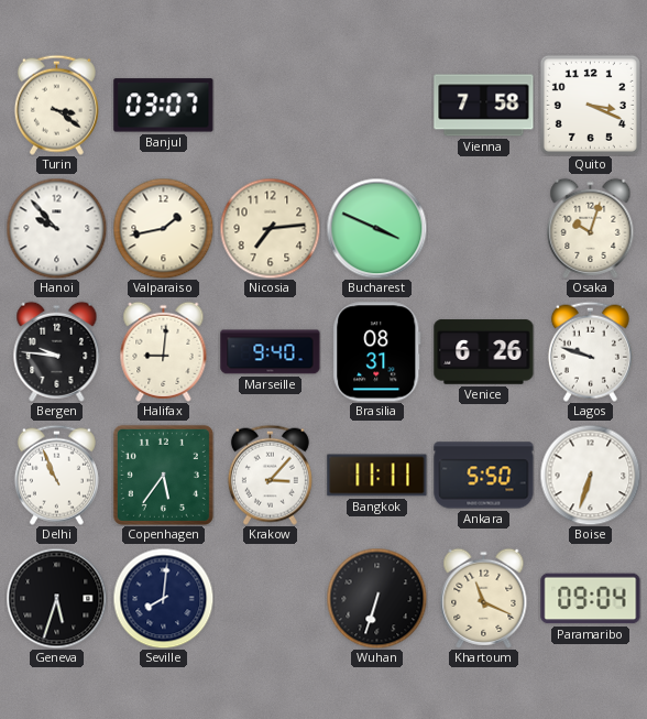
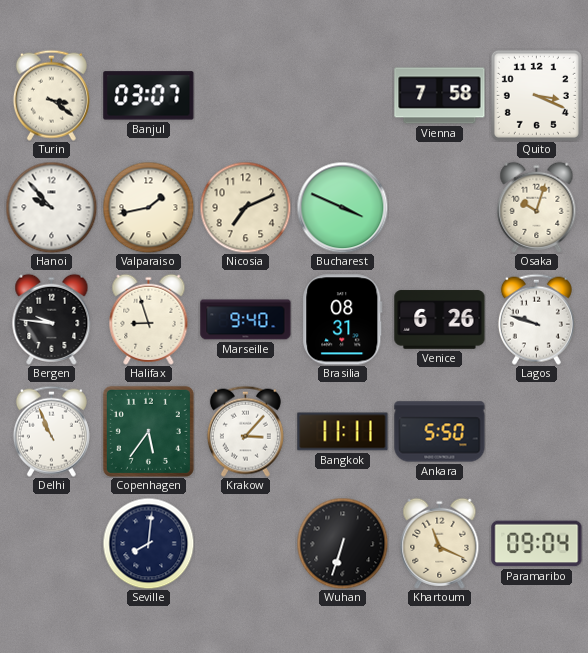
Nicosia: 7:14 -> 7:11 (245, 207)
Halifax: 9:01 -> 8:57 (149, 319)
Boise: 6:33 -> none (590, 475)
Geneva: 5:33 -> none (56, 598)
